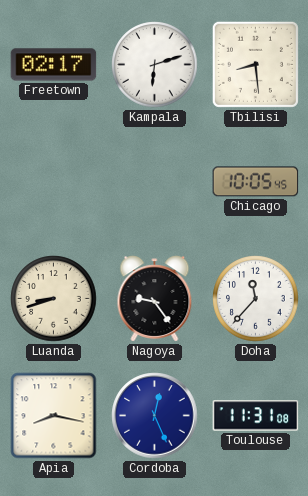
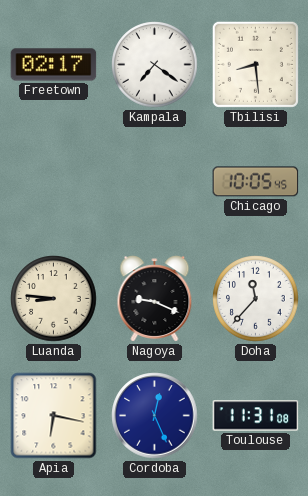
Kampala: 6:12 -> 7:21 (155, 65)
Luanda: 8:42 -> 8:46 (54, 299)
Nagoya: 9:24 -> 9:19 (155, 299)
Apia: 8:17 -> 6:17 (54, 416)
